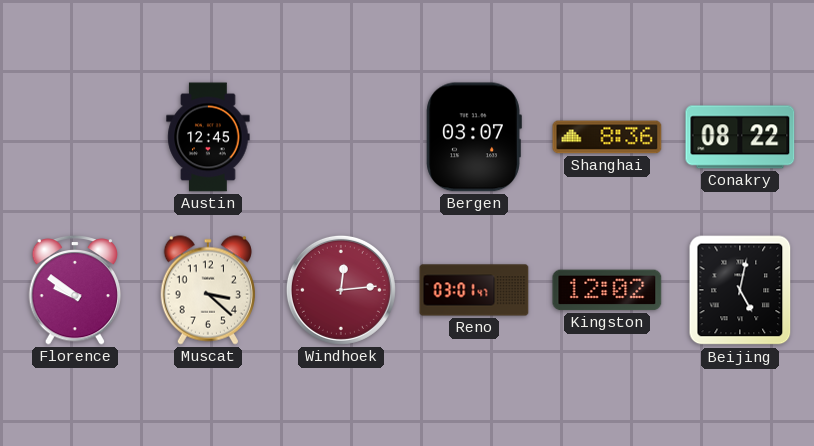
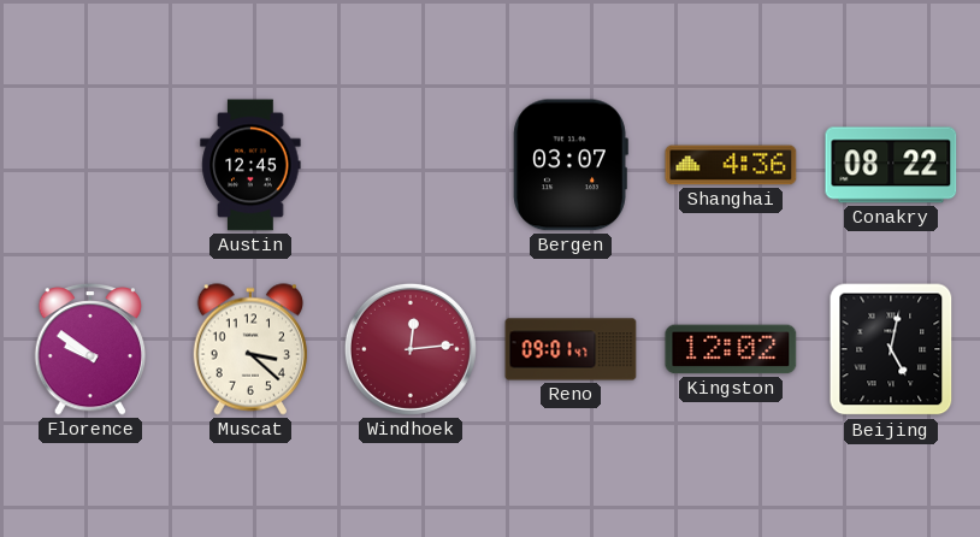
Shanghai: 8:36 -> 4:36 (731, 165)
Reno: 03:01 -> 09:01 (571, 349)
